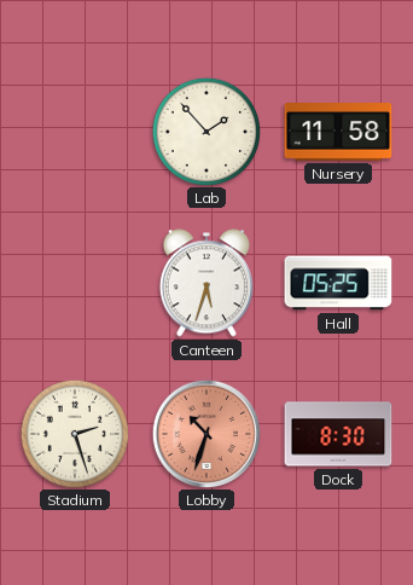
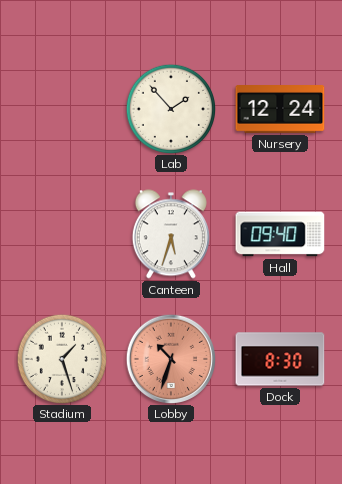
Nursery: 11:58 -> 12:24 (280, 110)
Hall: 05:25 -> 09:40 (280, 234)
Stadium: 2:27 -> 1:27 (61, 358)
